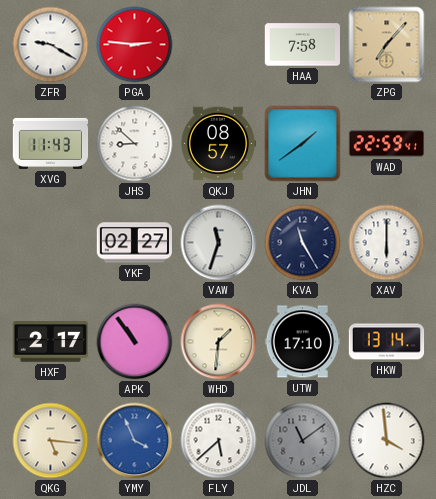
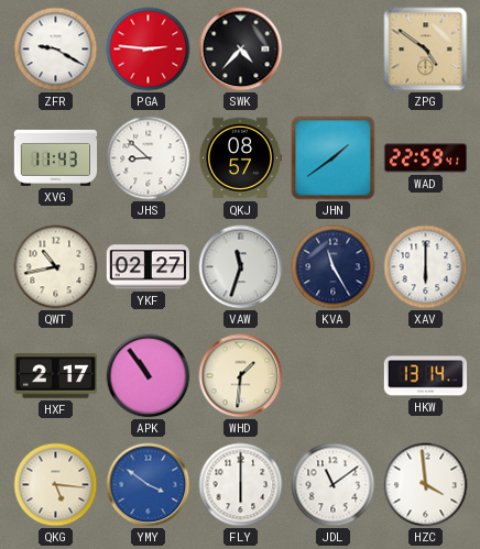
SWK: none -> 4:37 (241, 50)
HAA: 7:58 -> none (302, 45)
ZPG: 7:07 -> 4:51 (426, 50)
QWT: none -> 10:43 (56, 267)
UTW: 17:10 -> none (302, 342)
YMY: 3:56 -> 3:51 (149, 485)
FLY: 5:38 -> 6:00 (241, 485)
JDL dial: grey -> white (334, 485)
